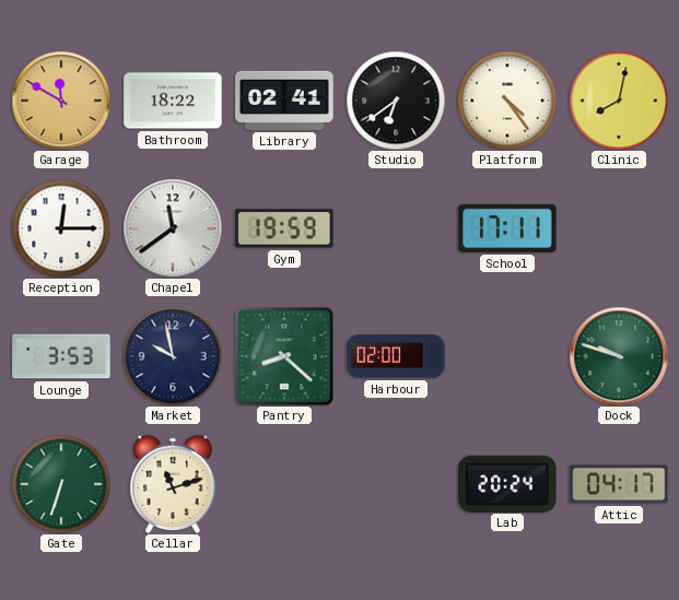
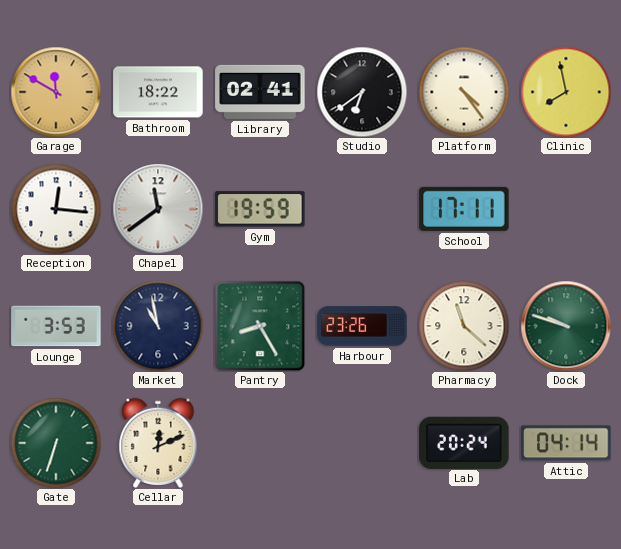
Clinic: 8:02 -> 7:58 (566, 92)
Reception: 12:15 -> 12:16 (56, 209)
Market: 9:58 -> 10:58 (158, 326)
Pantry: 8:22 -> 8:25 (260, 326)
Harbour: 02:00 -> 23:26 (362, 326)
Pharmacy: none -> 11:22 (464, 326)
Cellar: 11:12 -> 12:11 (158, 443)
Attic: 04:17 -> 04:14 (566, 443)
